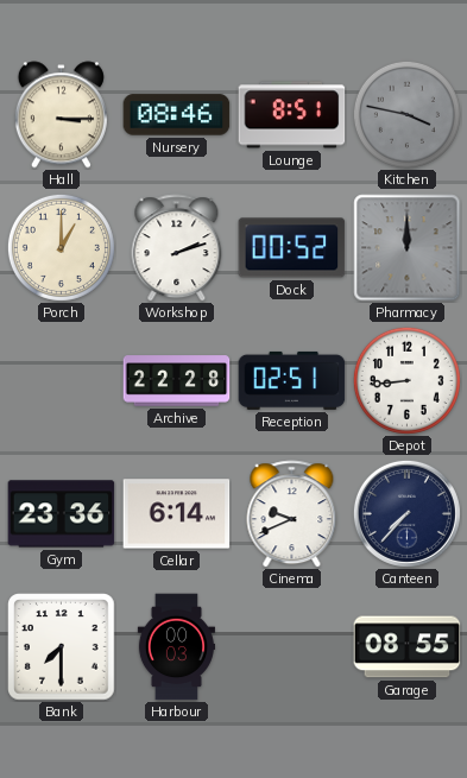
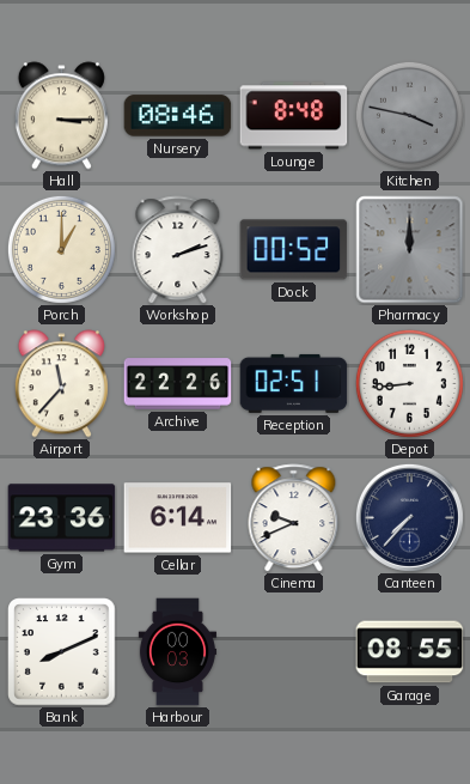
Lounge: 8:51 -> 8:48 (294, 116)
Airport: none -> 11:37 (61, 384)
Archive: 22:28 -> 22:26 (178, 384)
Bank: 7:30 -> 8:11 (62, 652)
